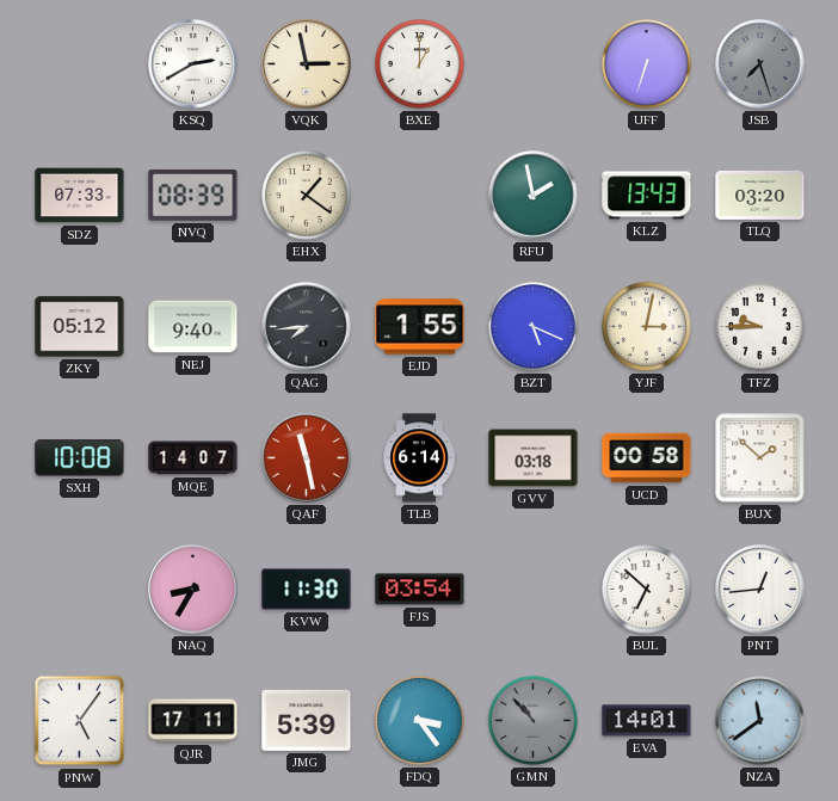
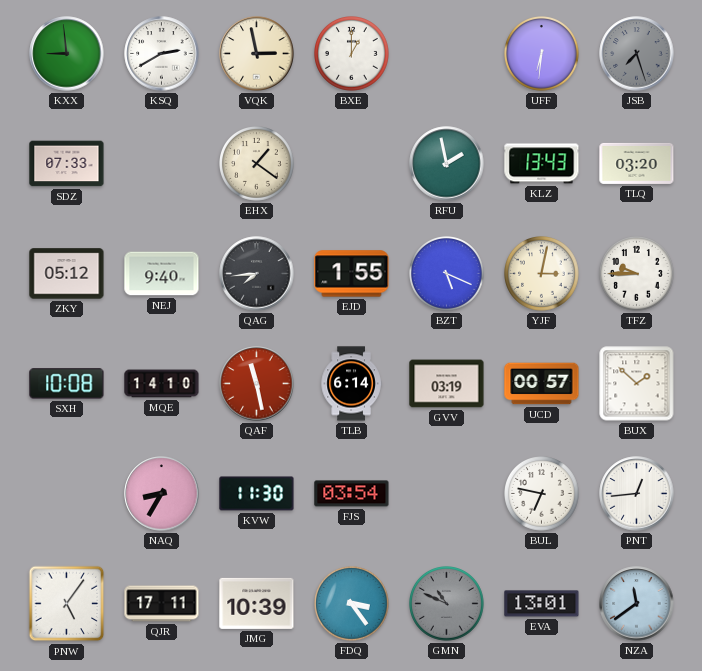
KXX: none -> 8:59 (67, 54)
UFF: 6:33 -> 6:31 (542, 54)
NVQ: 08:39 -> none (193, 196)
MQE: 14:07 -> 14:10 (162, 384)
GVV: 03:18 -> 03:19 (447, 384)
UCD: 00:58 -> 00:57 (542, 384)
BUL: 6:52 -> 6:47 (542, 494)
JMG: 5:39 -> 10:39 (257, 603)
GMN: 10:53 -> 10:49 (447, 604)
EVA: 14:01 -> 13:01 (542, 604)
